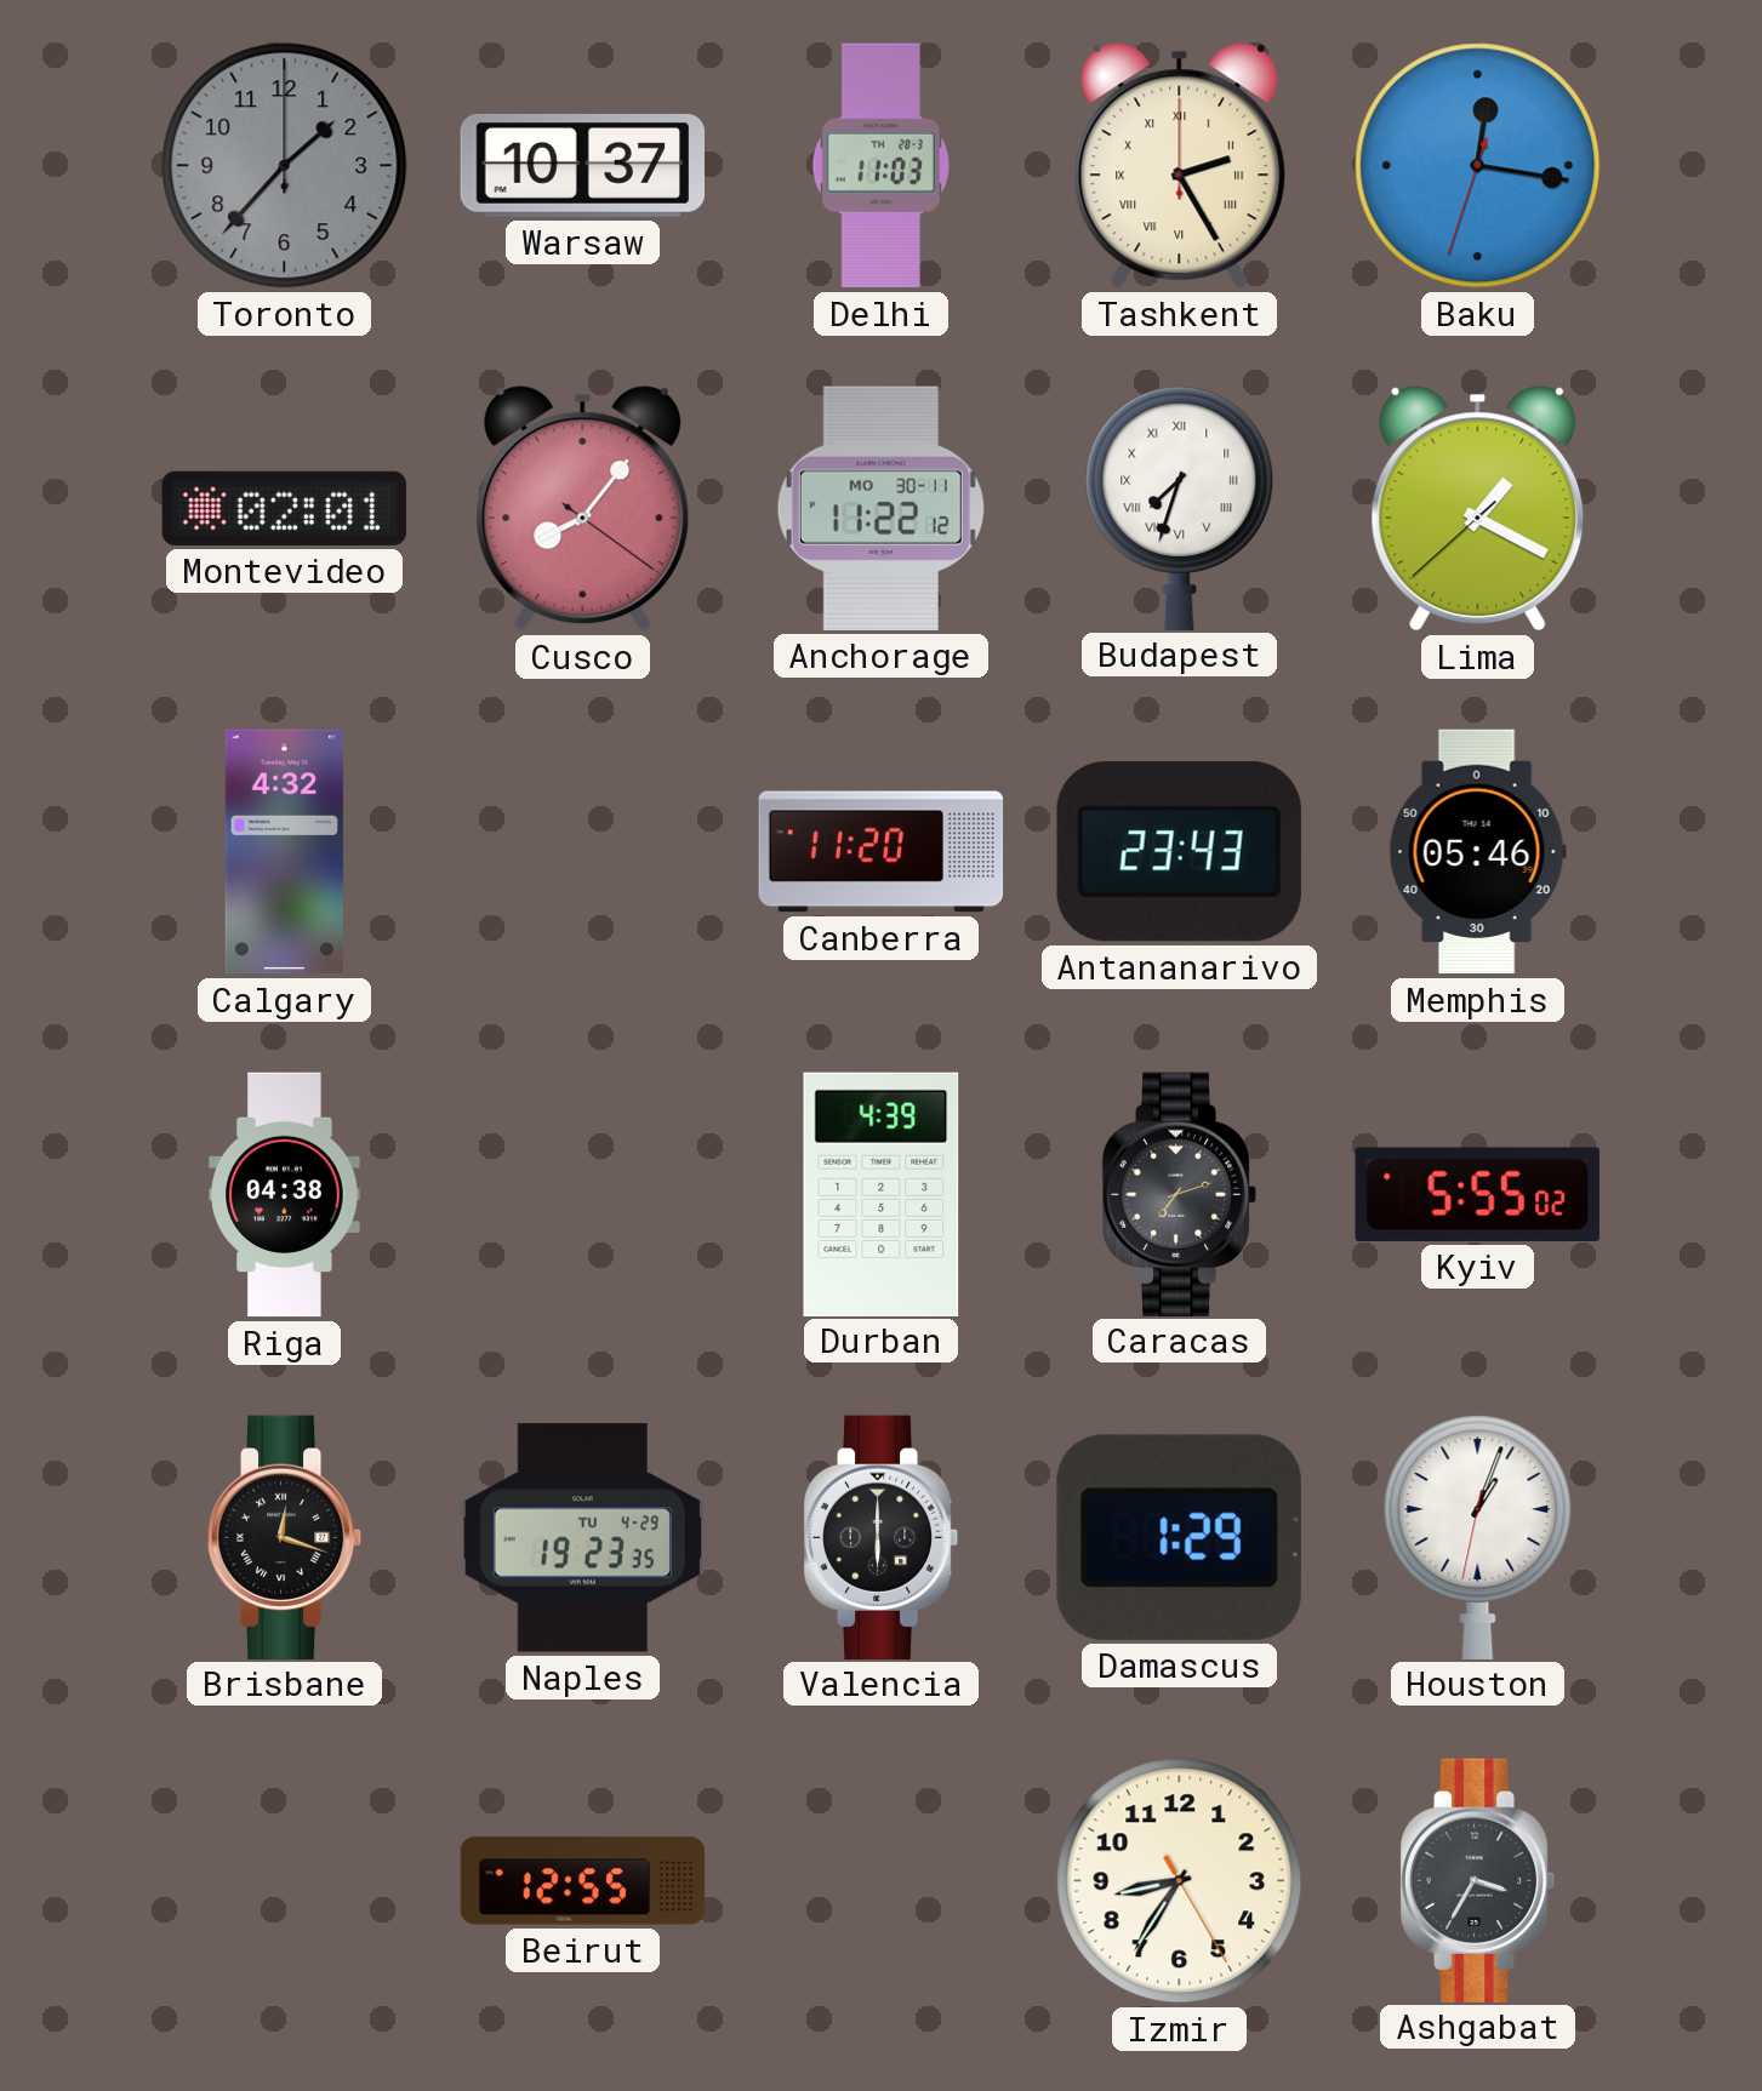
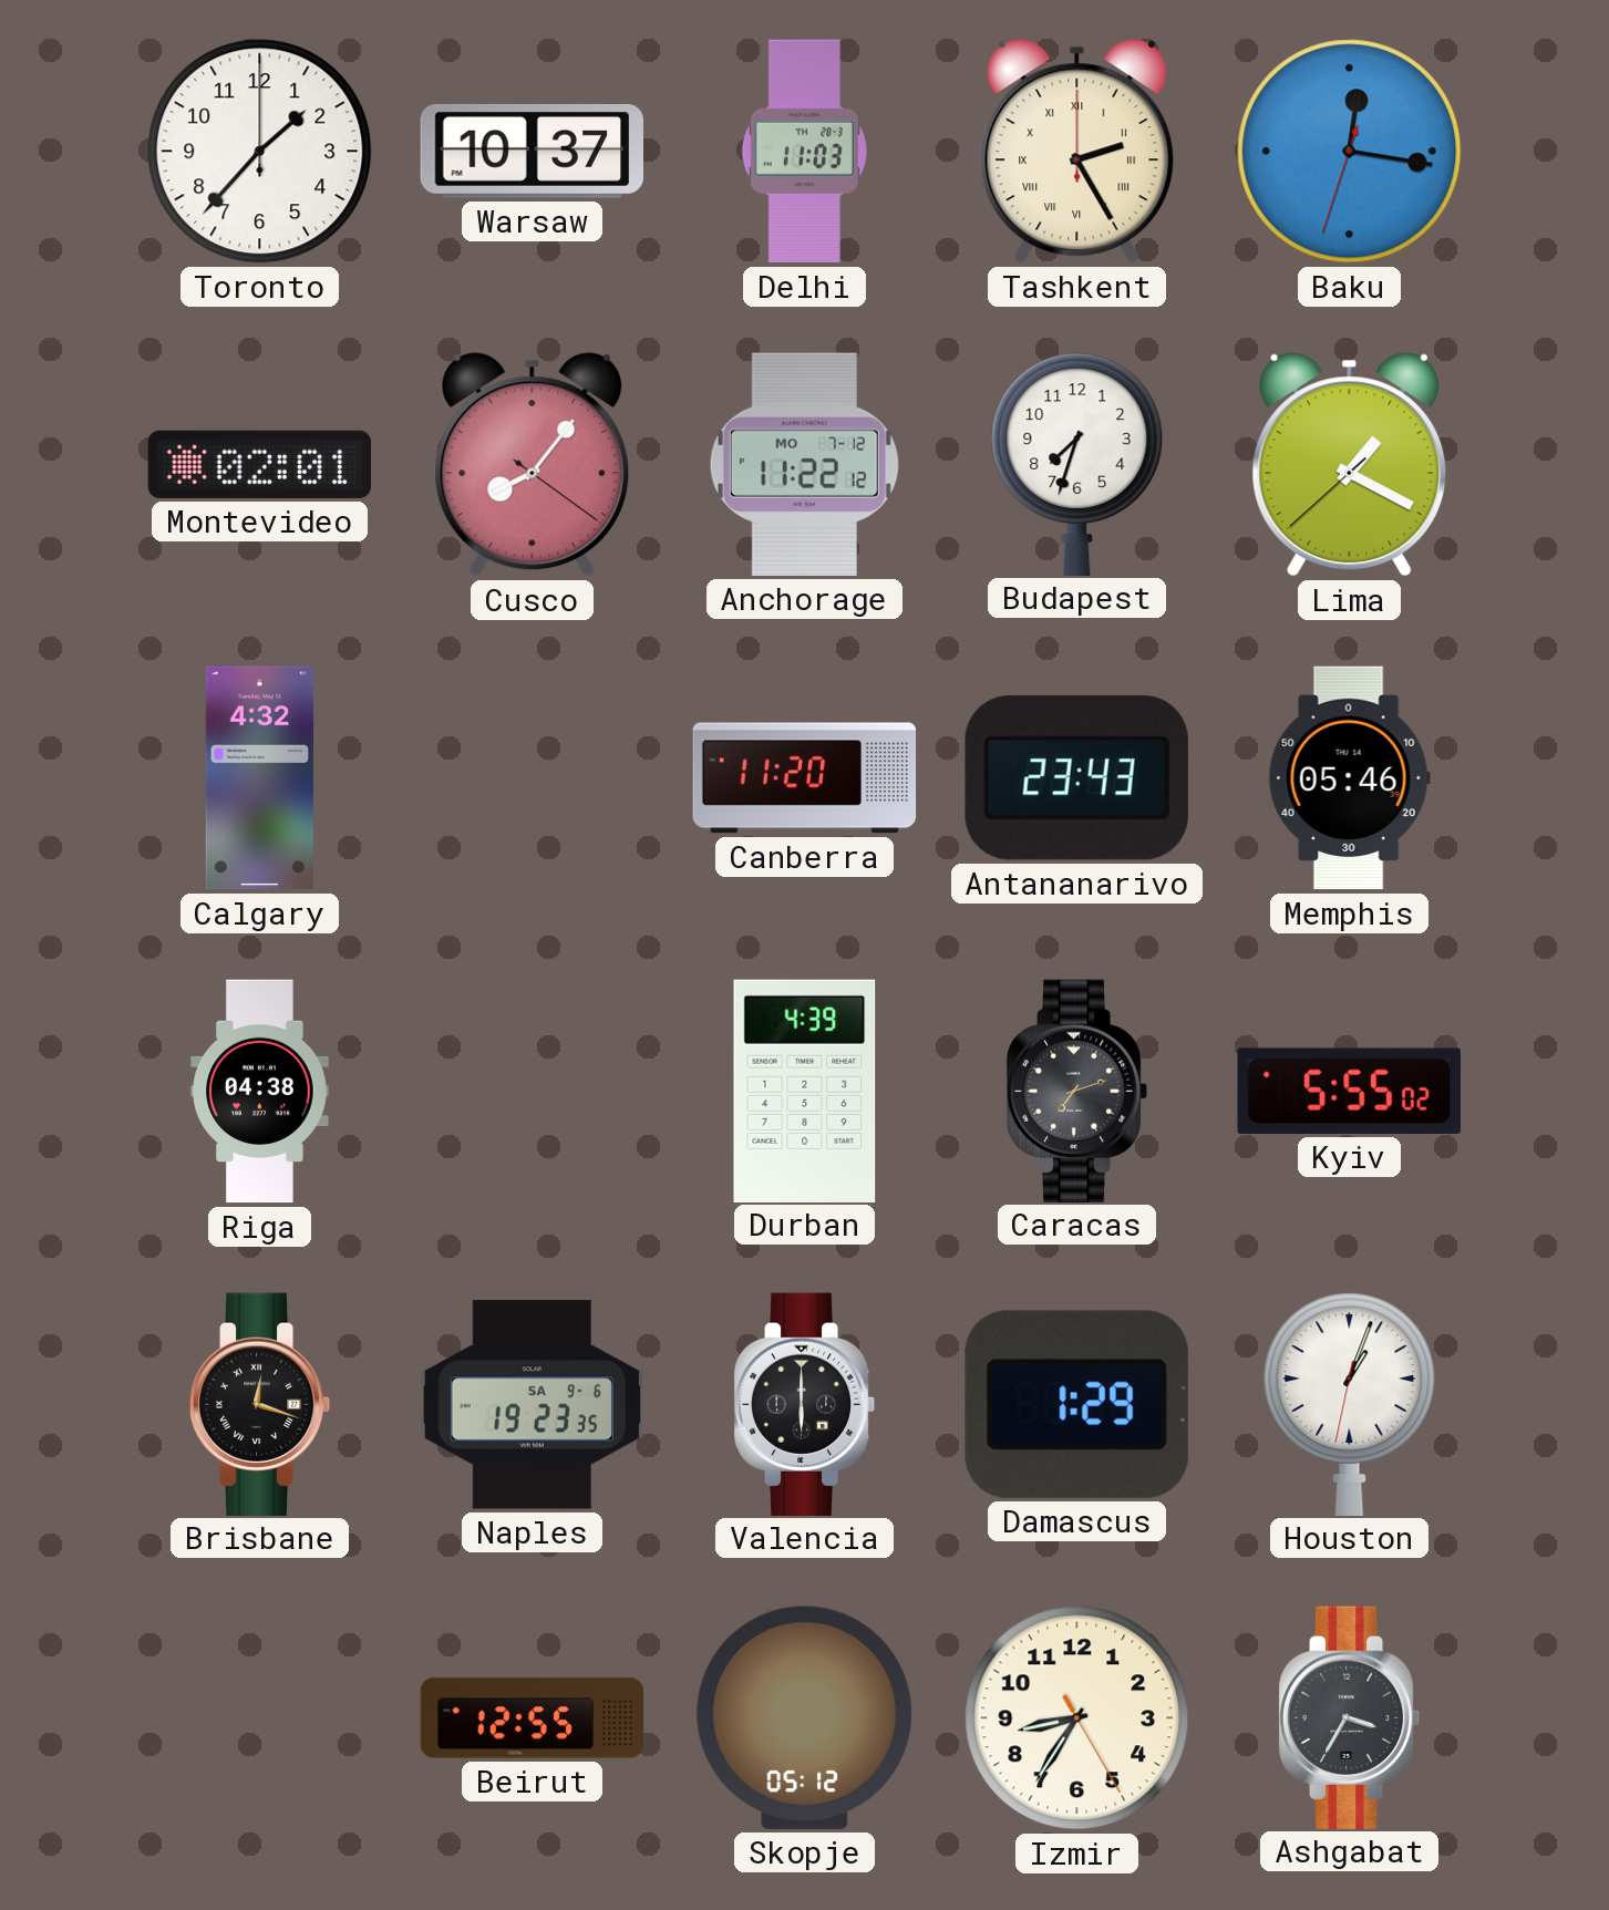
Toronto dial: grey -> white (260, 152)
Anchorage date: MO 30-11 -> MO 7-12 (804, 464)
Budapest numerals: Roman -> Arabic (1077, 464)
Naples date: TU 4-29 -> SA 9-6 (532, 1405)
Skopje: none -> 05:12 (805, 1717)
